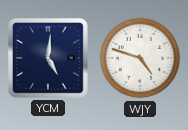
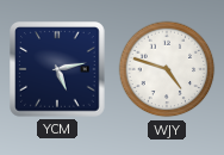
YCM: 5:01 -> 5:13 (57, 69)
